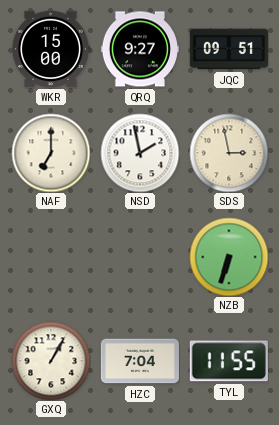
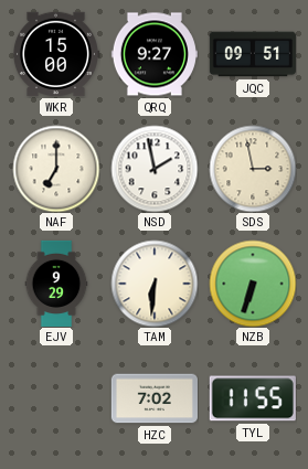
EJV: none -> 9:29 (56, 283)
TAM: none -> 6:31 (155, 284)
GXQ: 1:05 -> none (51, 361)
HZC: 7:04 -> 7:02 (155, 398)
